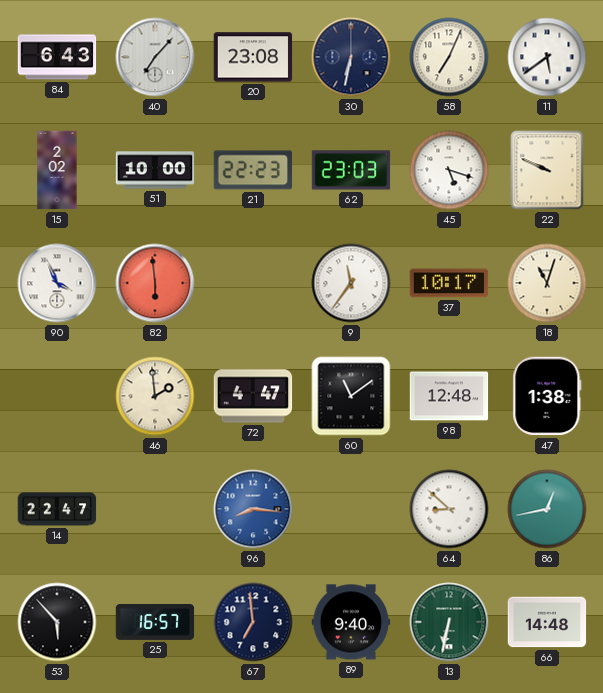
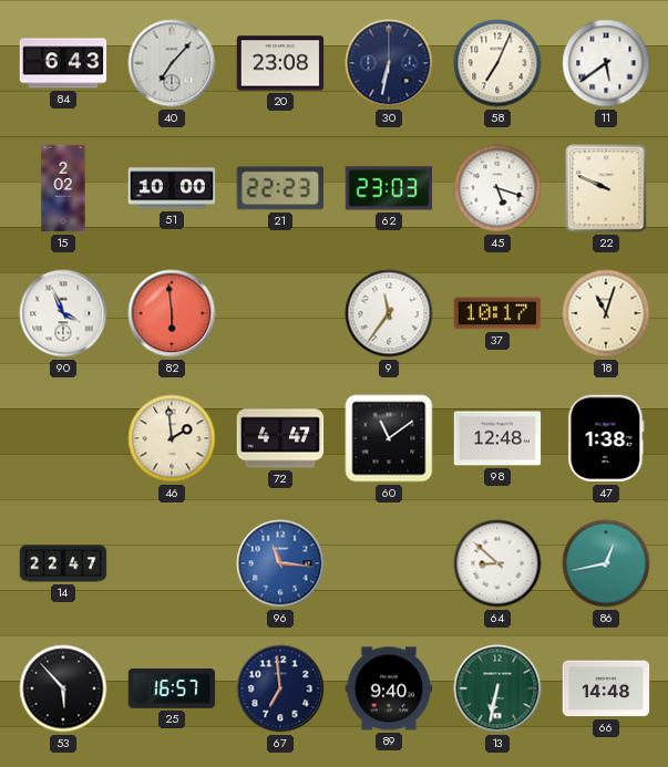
96: 8:16 -> 11:16 (280, 563)
